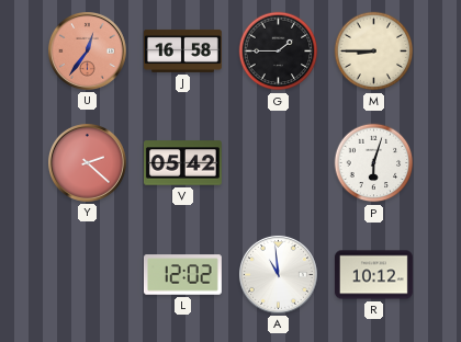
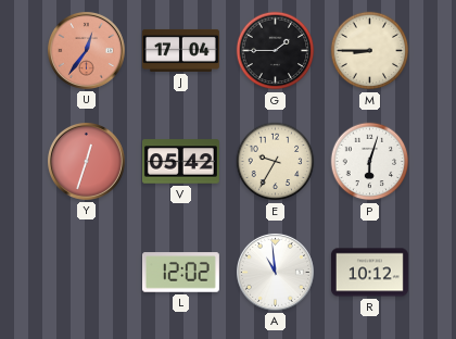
J: 16:58 -> 17:04 (180, 50)
Y: 2:22 -> 12:33 (86, 161)
E: none -> 9:35 (276, 162)
